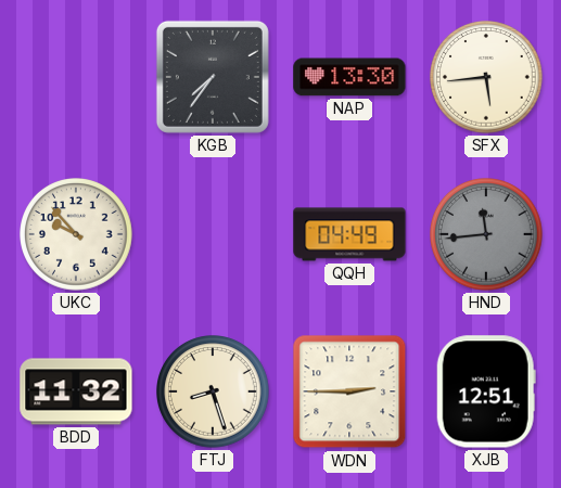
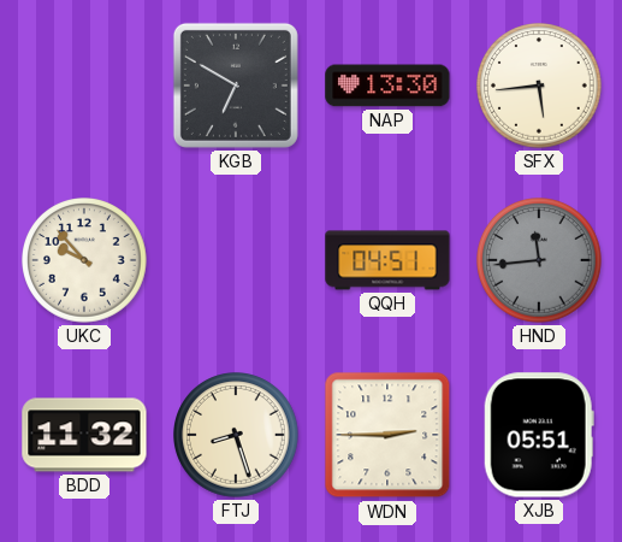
KGB: 7:36 -> 6:50 (236, 86)
QQH: 04:49 -> 04:51 (387, 260)
XJB: 12:51 -> 05:51 (539, 435)
